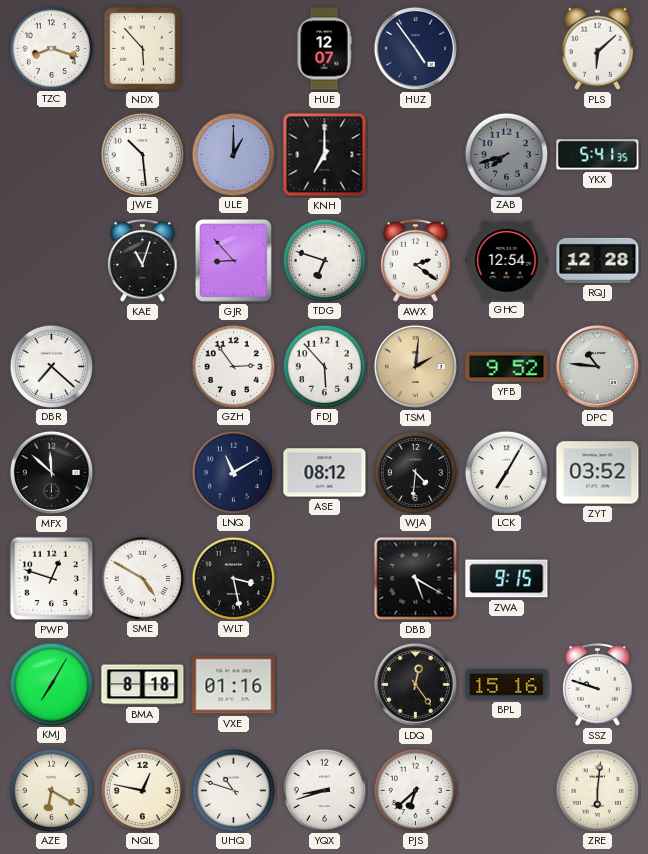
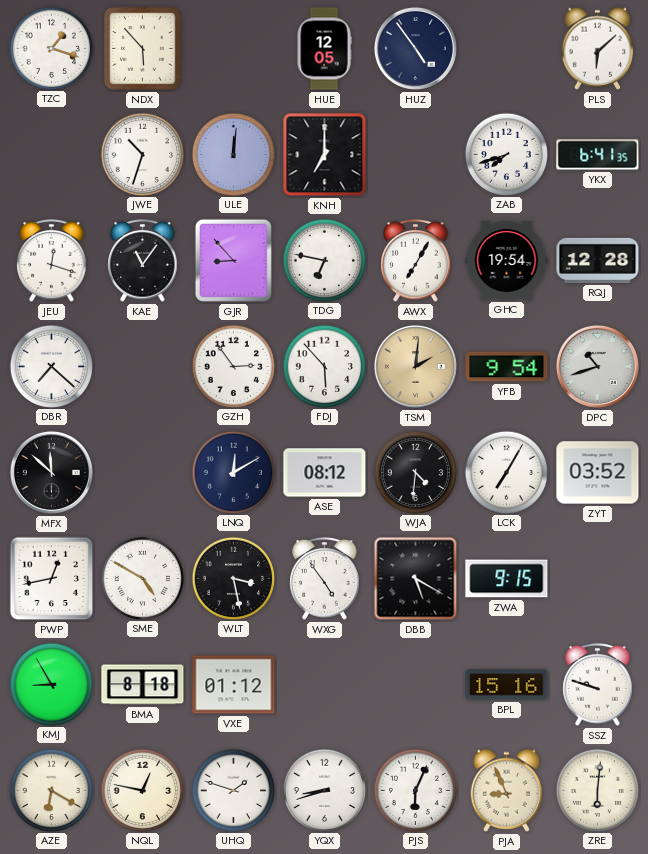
TZC: 8:18 -> 1:18 (51, 48)
HUE: 12:07 -> 12:05 (324, 49)
JWE: 10:29 -> 10:33 (142, 154)
ULE: 1:00 -> 12:01 (233, 154)
ZAB dial: grey -> white (506, 154)
YKX: 5:41 -> 6:41 (598, 155)
JEU: none -> 12:18 (52, 261)
KAE: 11:03 -> 11:06 (143, 261)
TDG: 6:48 -> 6:47 (324, 260)
AWX: 2:21 -> 7:05 (416, 261)
GHC: 12:54 -> 19:54 (507, 260)
YFB: 9:52 -> 9:54 (507, 367)
DPC: 10:46 -> 10:42 (597, 366)
LNQ: 11:10 -> 12:10 (233, 472)
PWP: 12:48 -> 12:43 (52, 579)
WXG: none -> 4:54 (325, 579)
KMJ: 7:05 -> 8:55 (51, 684)
VXE: 01:16 -> 01:12 (234, 685)
LDQ: 12:24 -> none (415, 684)
UHQ: 10:48 -> 1:48 (233, 790)
PJS: 6:38 -> 6:04 (415, 790)
PJA: none -> 8:56 (507, 790)
